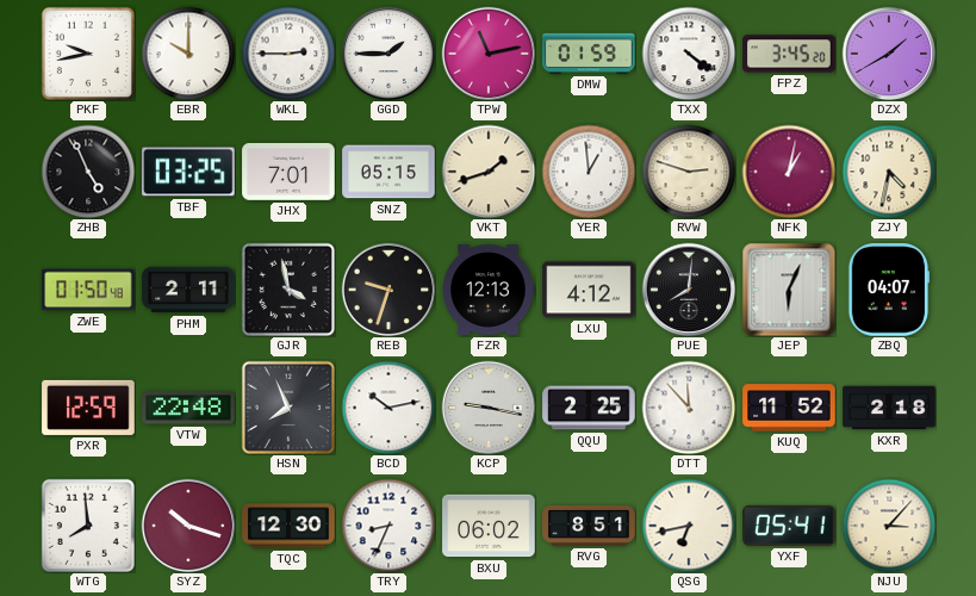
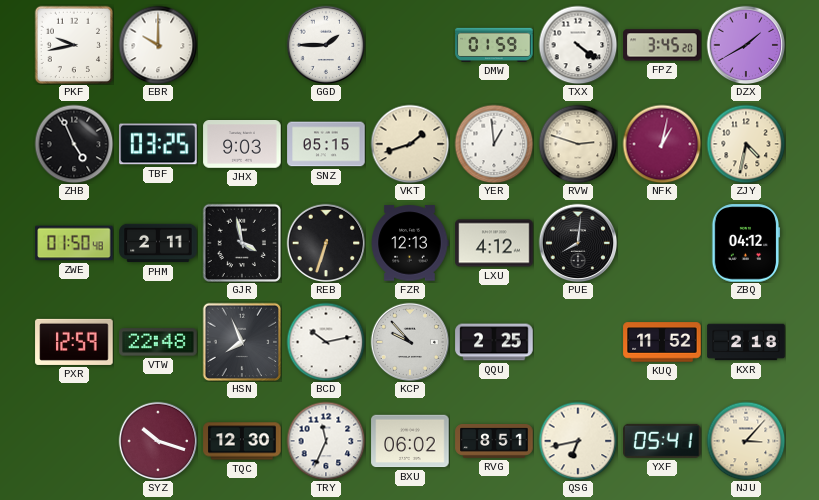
WKL: 2:45 -> none (288, 54)
TPW: 11:13 -> none (489, 54)
JHX: 7:01 -> 9:03 (242, 145)
REB: 9:33 -> 6:33 (326, 243)
JEP: 6:04 -> none (789, 290)
ZBQ: 04:07 -> 04:12 (746, 243)
KCP: 9:17 -> 9:53 (410, 342)
DTT: 11:53 -> none (689, 408)
WTG: 7:59 -> none (88, 526)
TRY: 8:34 -> 11:34 (326, 441)
